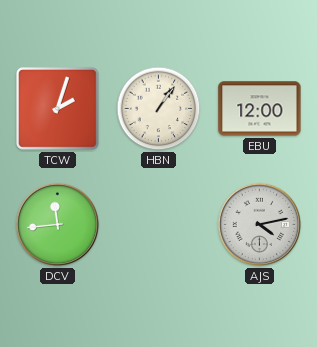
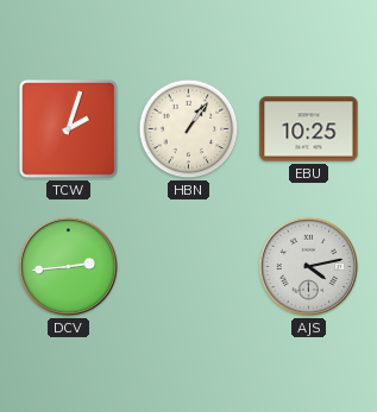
EBU: 12:00 -> 10:25 (309, 129)
DCV: 11:44 -> 2:44 (69, 267)
